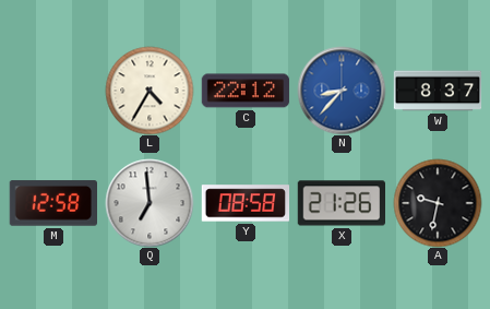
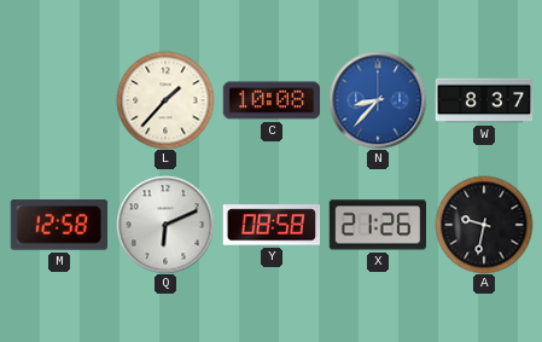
L: 4:35 -> 1:37 (165, 100)
C: 22:12 -> 10:08 (272, 100)
Q: 6:59 -> 6:11 (165, 225)
